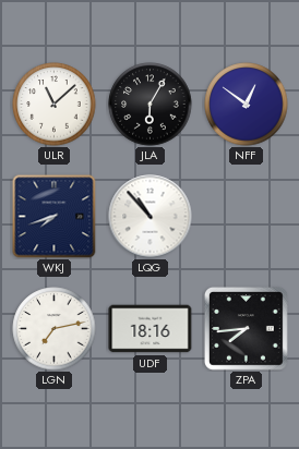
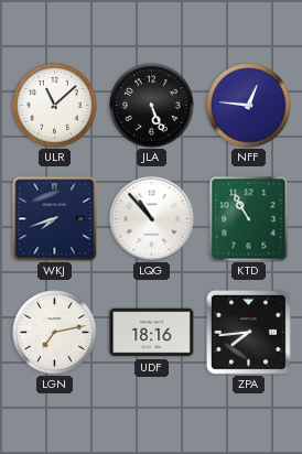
JLA: 6:05 -> 5:26 (152, 106)
NFF: 12:51 -> 12:46 (249, 106)
KTD: none -> 10:55 (249, 219)
